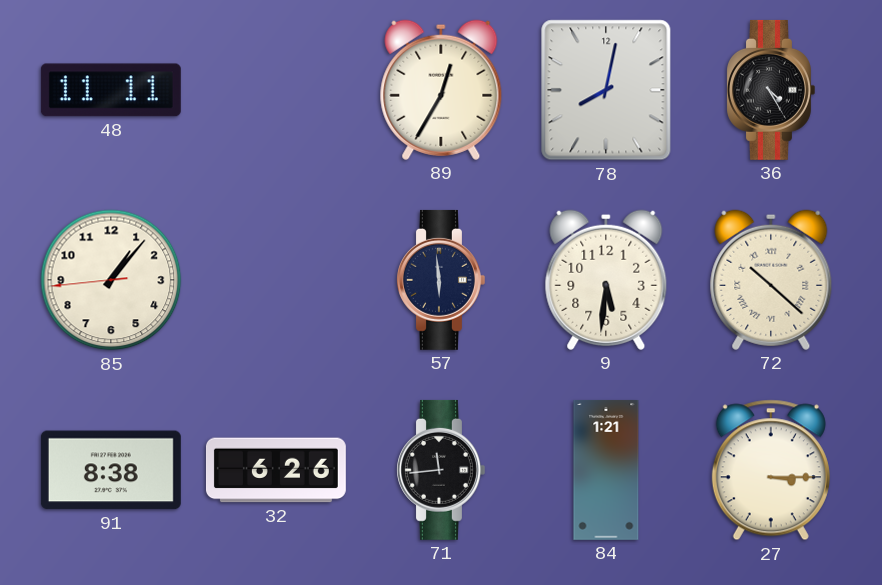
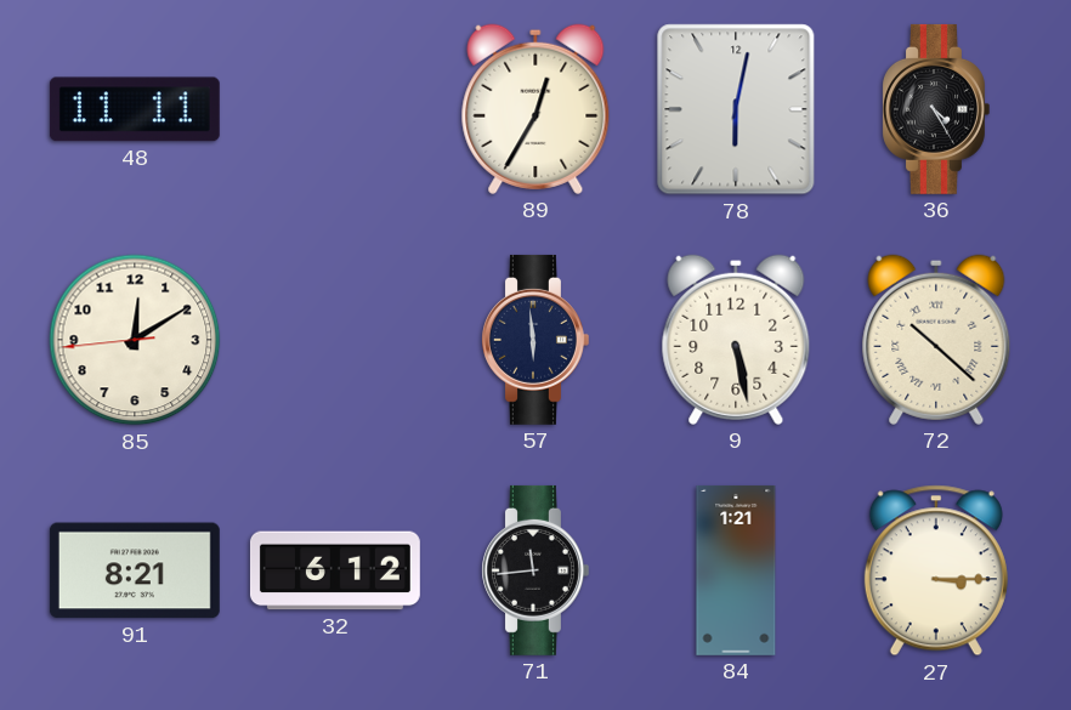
78: 8:02 -> 6:02 (736, 109)
85: 1:06 -> 12:09 (135, 340)
9: 5:31 -> 5:28 (736, 340)
91: 8:38 -> 8:21 (135, 570)
32: 6:26 -> 6:12 (335, 570)
